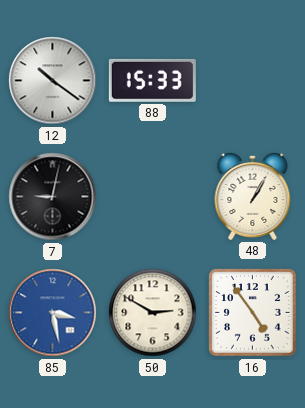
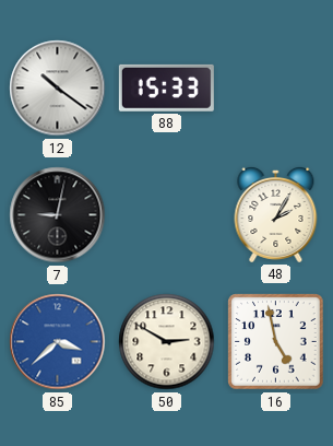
48: 1:05 -> 2:05 (276, 214)
85: 3:28 -> 3:38 (58, 342)
16: 4:54 -> 4:58 (276, 342)
